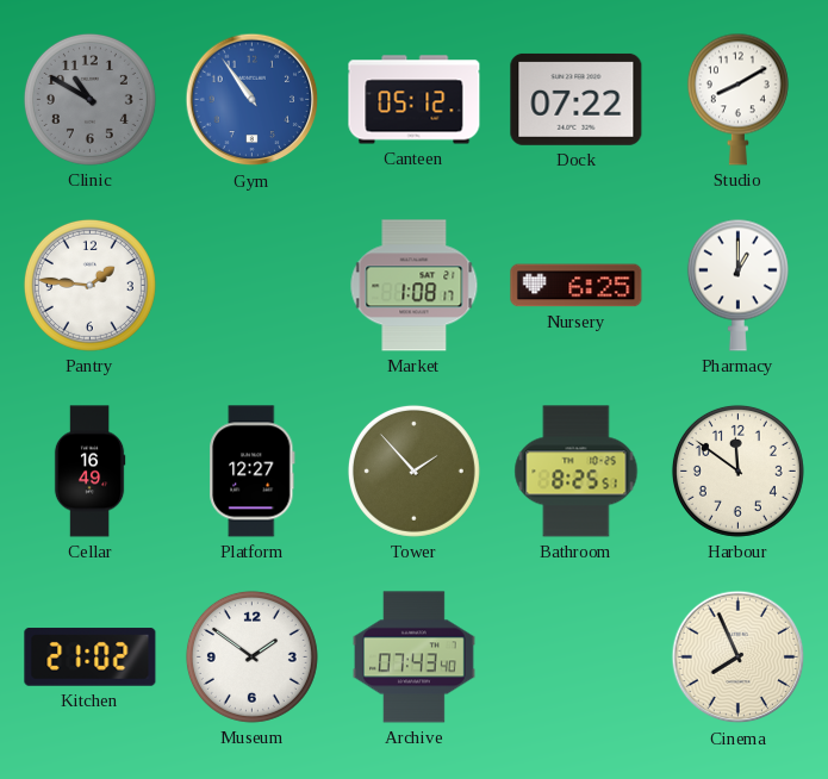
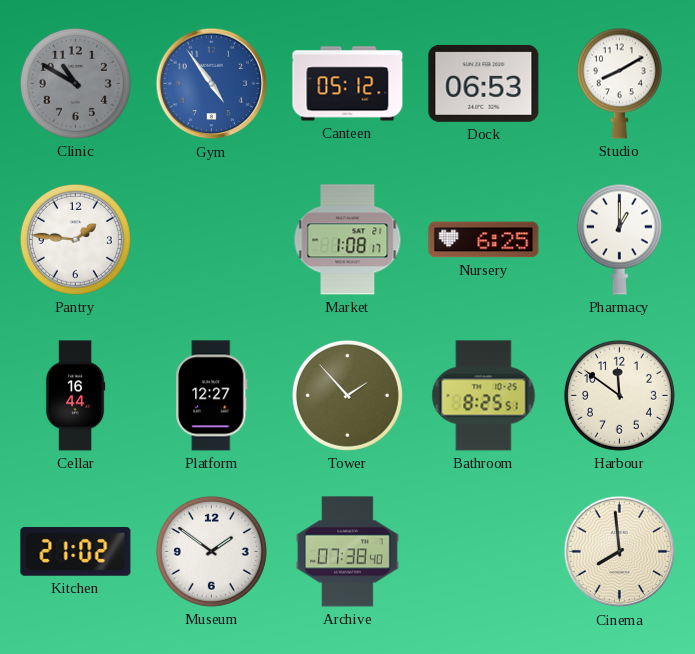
Gym: 10:54 -> 4:54 (212, 84)
Dock: 07:22 -> 06:53 (484, 83)
Cellar: 16:49 -> 16:44 (75, 396)
Archive: 07:43 -> 07:38 (347, 552)
Cinema: 7:56 -> 7:59 (620, 552)
